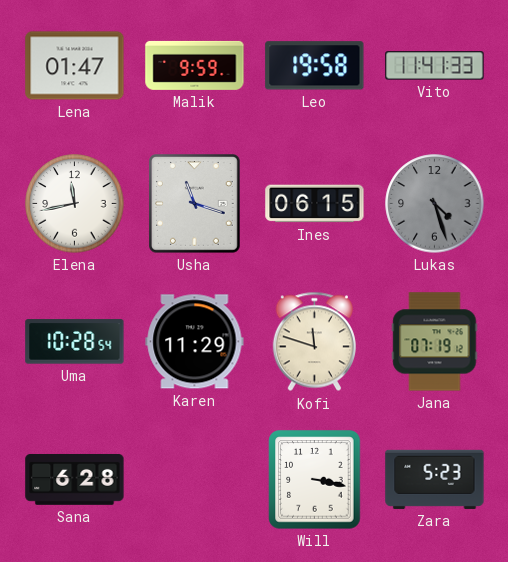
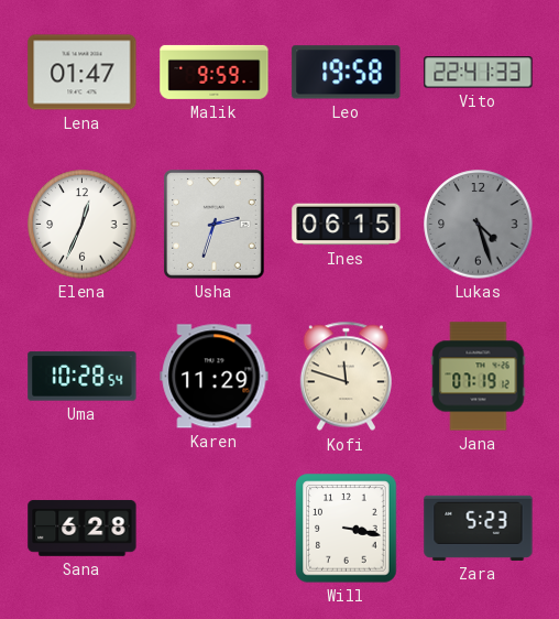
Vito: 11:41 -> 22:41 (479, 73)
Elena: 11:43 -> 12:34 (83, 225)
Usha: 11:18 -> 2:33 (215, 225)
